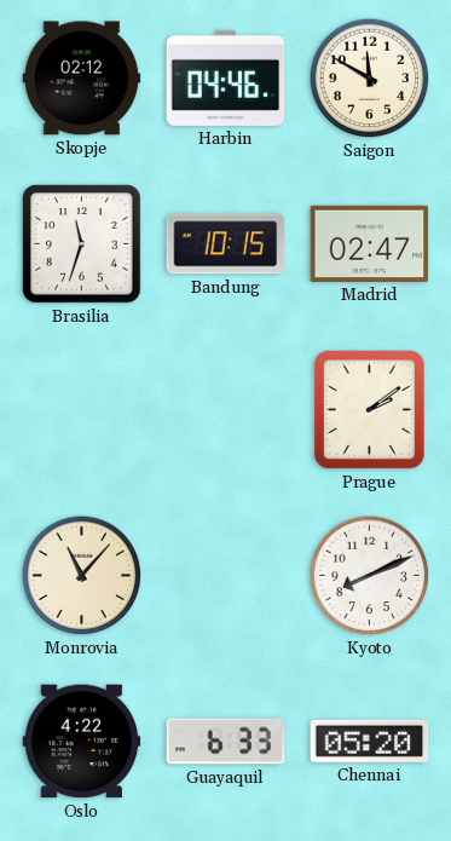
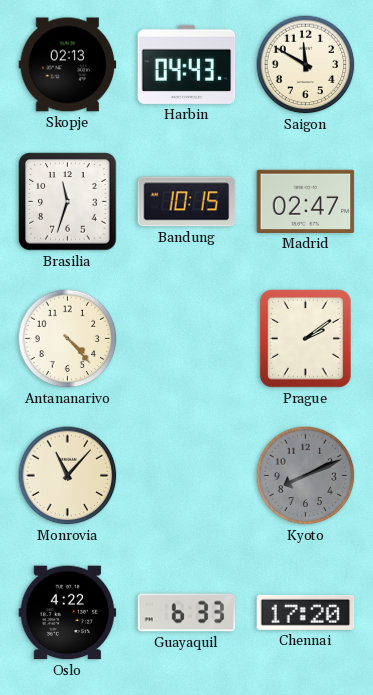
Skopje: 02:12 -> 02:13 (68, 65)
Harbin: 04:46 -> 04:43 (187, 64)
Antananarivo: none -> 4:23 (68, 339)
Kyoto dial: white -> grey (306, 476)
Chennai: 05:20 -> 17:20 (306, 612)
